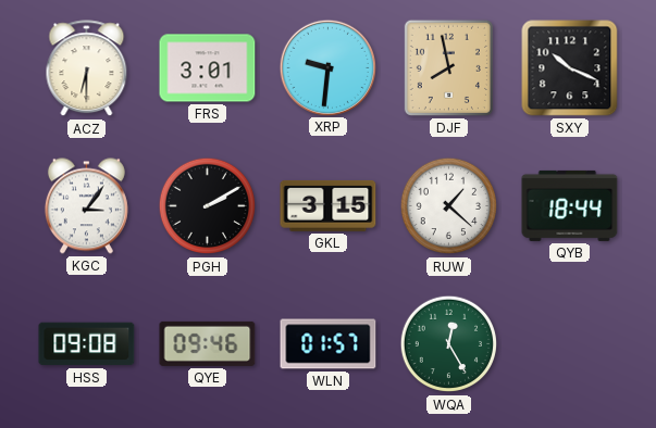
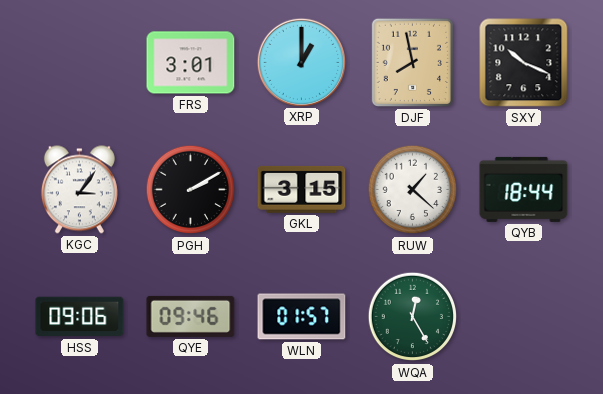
ACZ: 6:30 -> none (87, 68)
XRP: 9:31 -> 1:00 (301, 62)
HSS: 09:08 -> 09:06 (80, 317)
